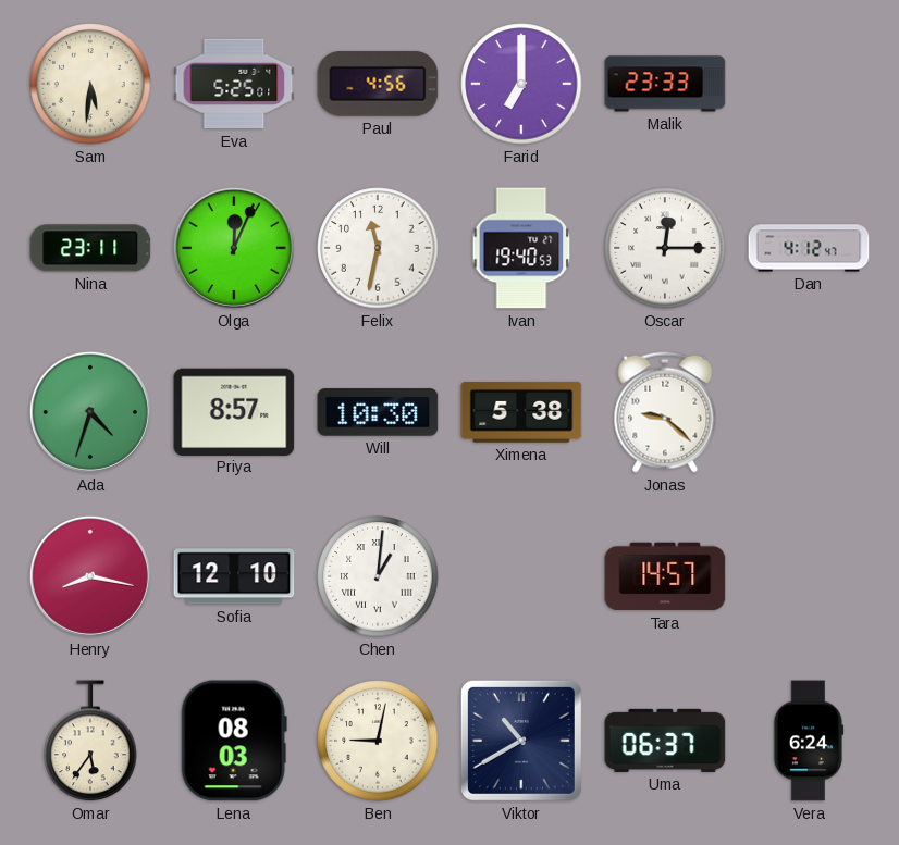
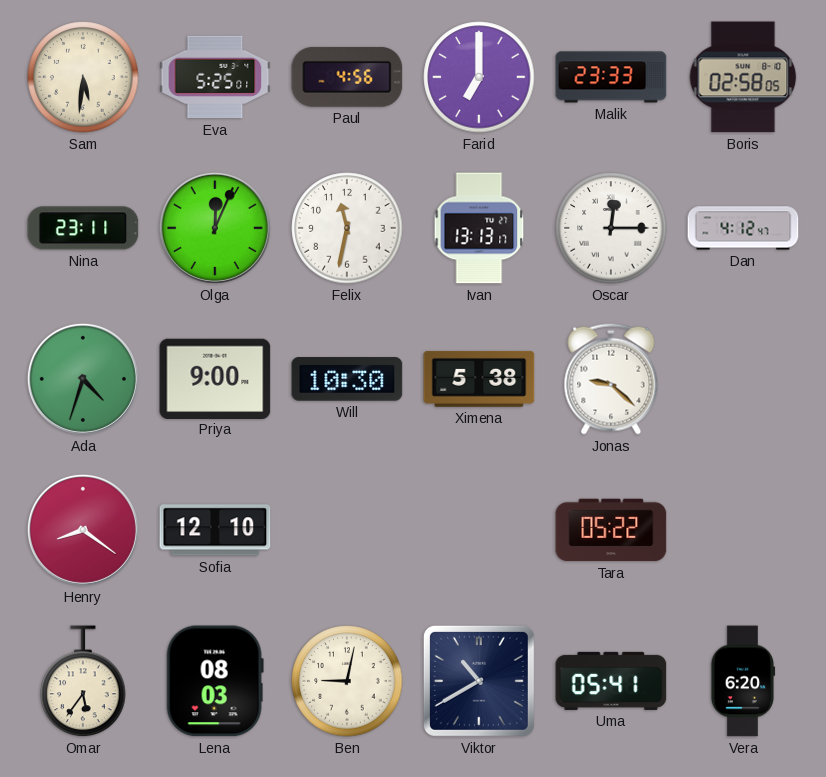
Boris: none -> 02:58 (743, 77)
Ivan: 19:40 -> 13:13 (479, 228)
Priya: 8:57 -> 9:00 (215, 378)
Henry: 8:17 -> 8:21 (83, 530)
Chen: 1:01 -> none (378, 576)
Tara: 14:57 -> 05:22 (611, 530)
Uma: 06:37 -> 05:41 (611, 681)
Vera: 6:24 -> 6:20 (743, 681)
